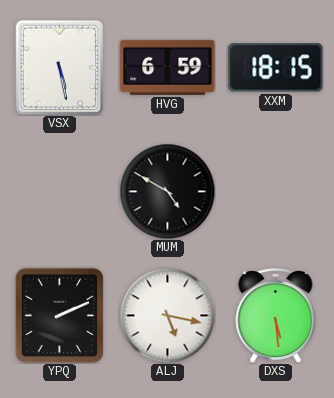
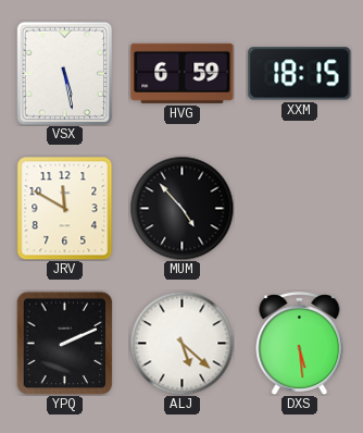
JRV: none -> 11:50 (65, 208)
MUM: 4:50 -> 4:53 (181, 208)
ALJ: 5:17 -> 5:22 (181, 343)
